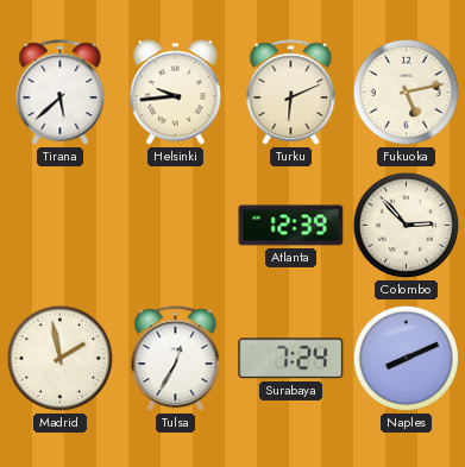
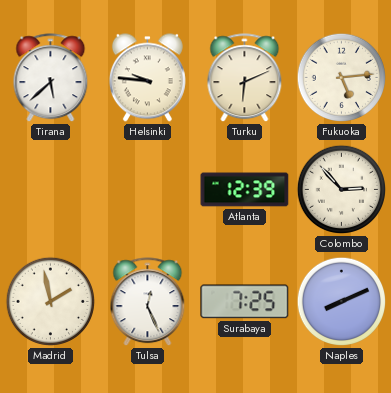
Helsinki: 9:44 -> 9:46 (147, 78)
Fukuoka: 5:13 -> 5:14 (342, 78)
Tulsa: 12:35 -> 12:26 (148, 302)
Surabaya: 7:24 -> 7:25 (245, 302)
